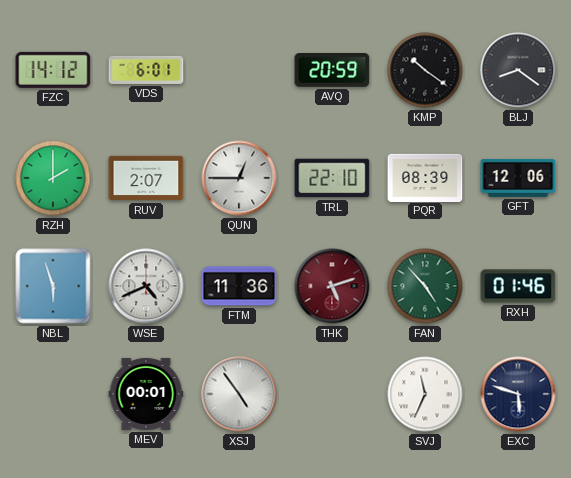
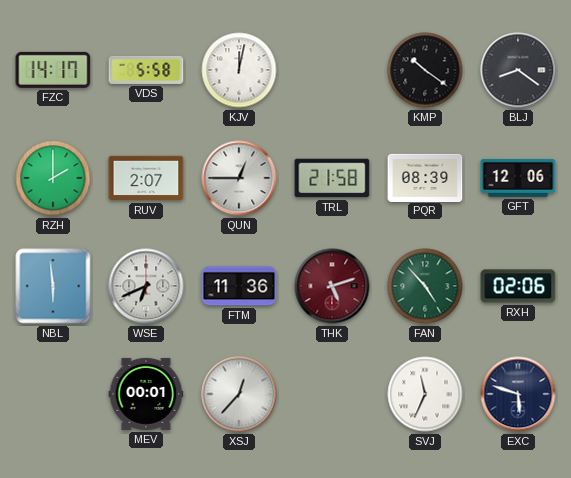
FZC: 14:12 -> 14:17 (53, 70)
VDS: 6:01 -> 5:58 (146, 70)
KJV: none -> 12:02 (239, 70)
AVQ: 20:59 -> none (332, 71)
TRL: 22:10 -> 21:58 (332, 178)
NBL: 5:57 -> 5:59 (53, 286)
WSE: 4:41 -> 6:41 (146, 286)
RXH: 01:46 -> 02:06 (518, 286)
XSJ: 4:54 -> 12:37 (239, 394)
